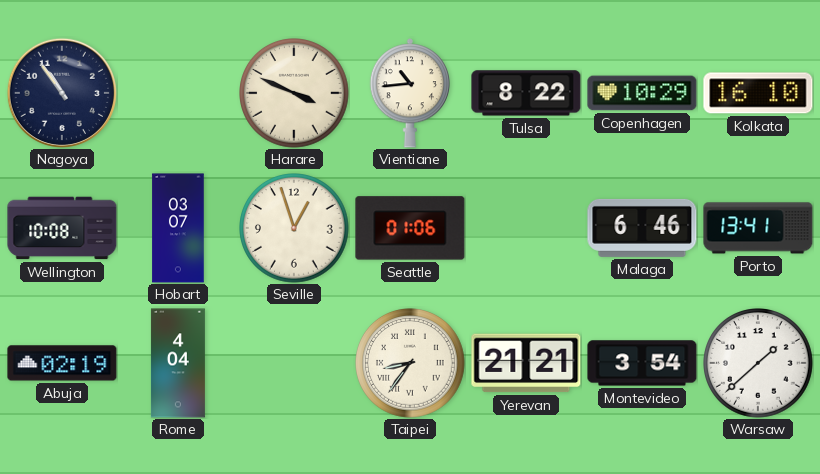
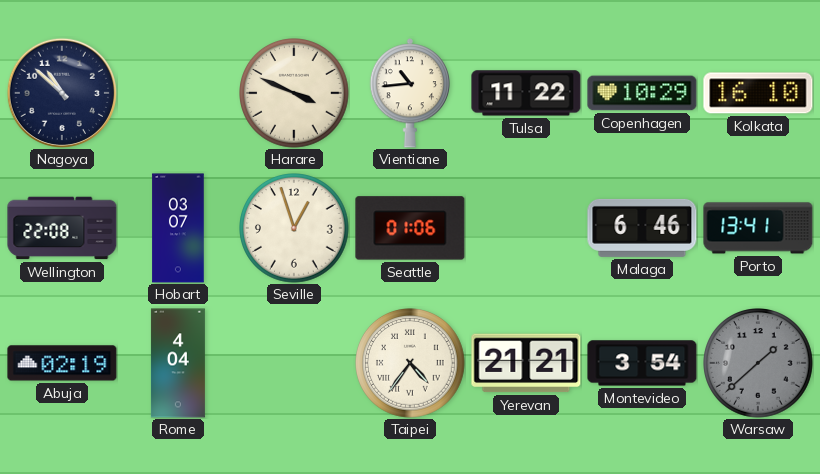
Nagoya: 10:54 -> 10:52 (62, 93)
Tulsa: 8:22 -> 11:22 (526, 93)
Wellington: 10:08 -> 22:08 (62, 228)
Taipei: 8:36 -> 4:36 (411, 364)
Warsaw dial: white -> grey (759, 364)
